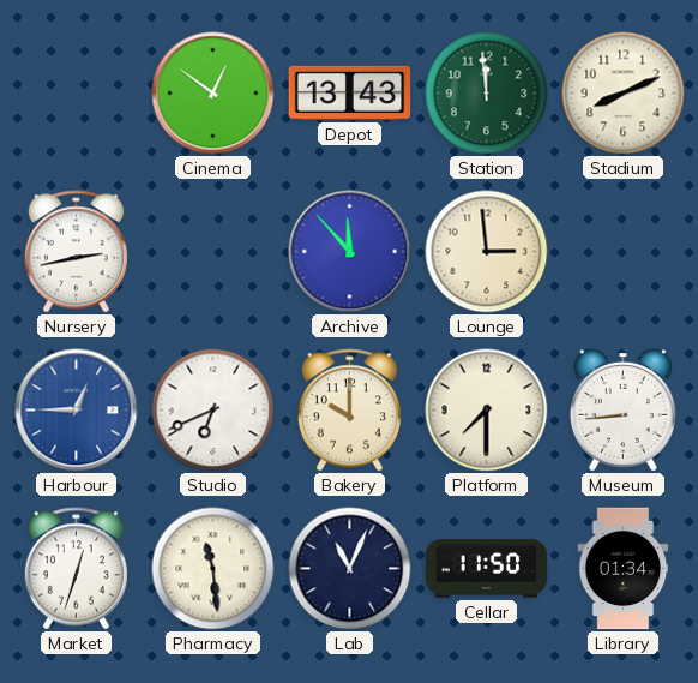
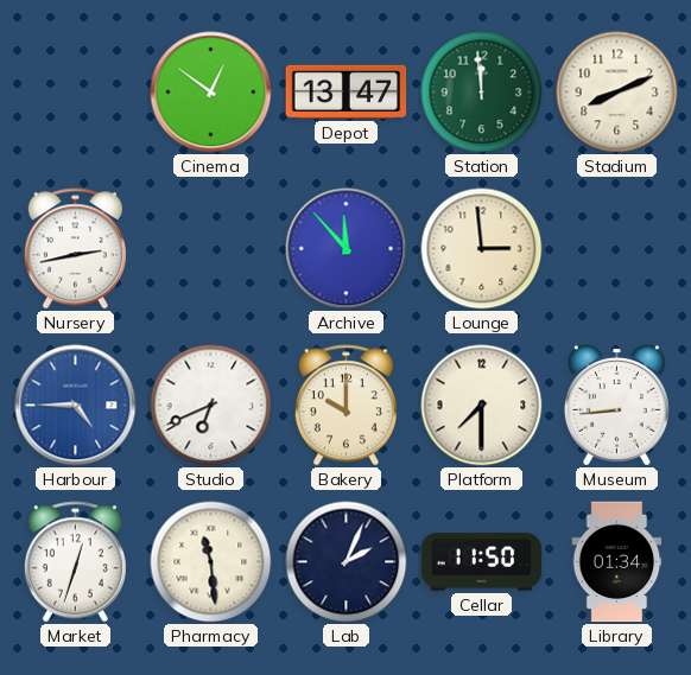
Depot: 13:43 -> 13:47 (347, 91)
Harbour: 12:45 -> 4:45 (76, 406)
Lab: 11:04 -> 2:04 (347, 562)
